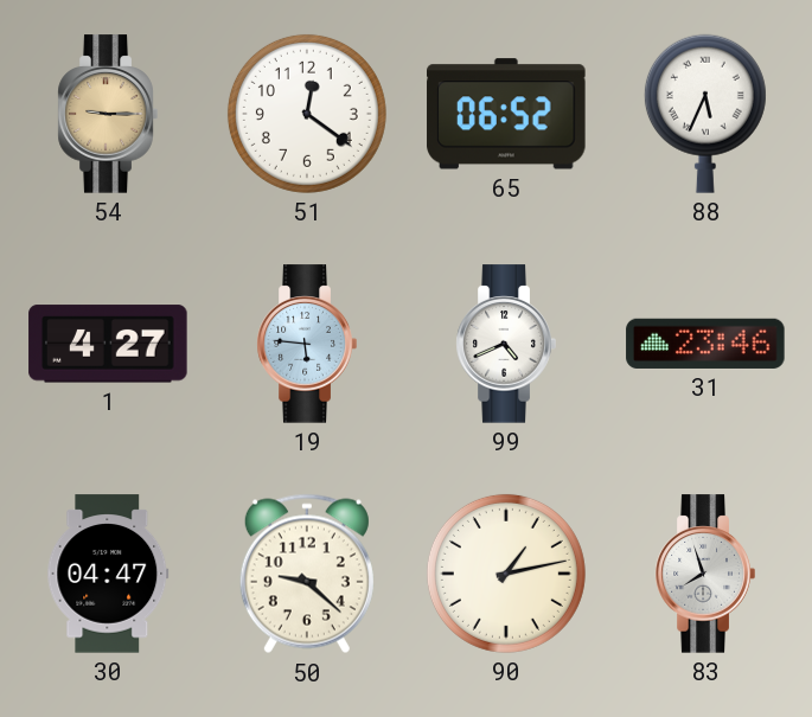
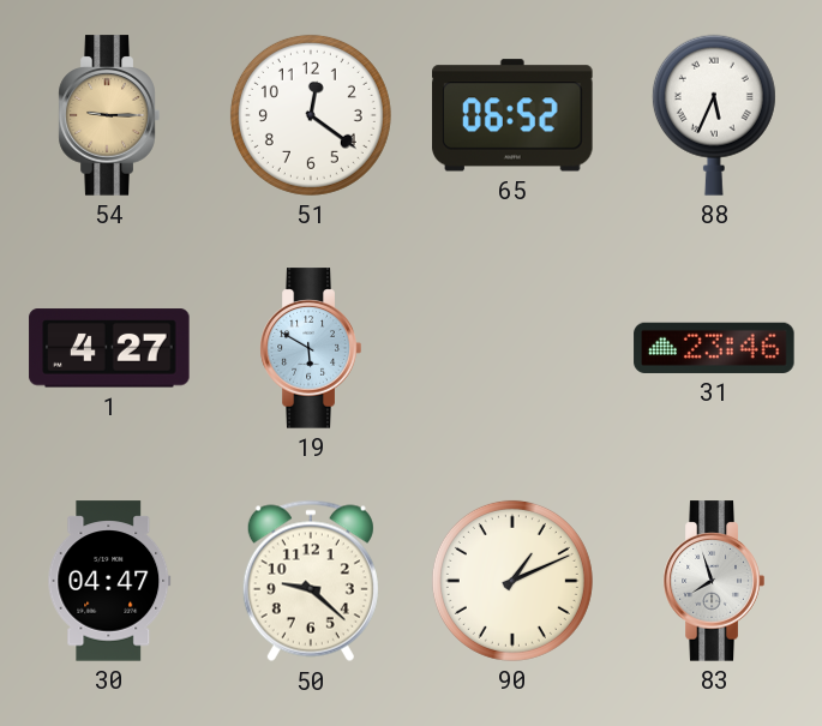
19: 5:46 -> 5:50 (311, 348)
99: 4:41 -> none (506, 344)
90: 1:13 -> 1:11 (512, 581)
